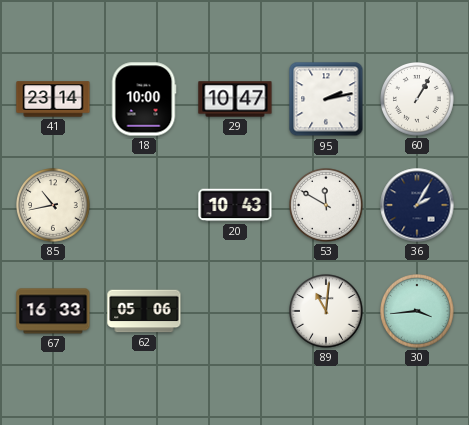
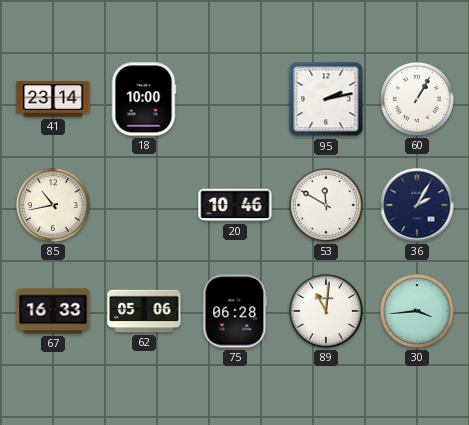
29: 10:47 -> none (235, 99)
20: 10:43 -> 10:46 (235, 205)
75: none -> 06:28 (235, 311)
